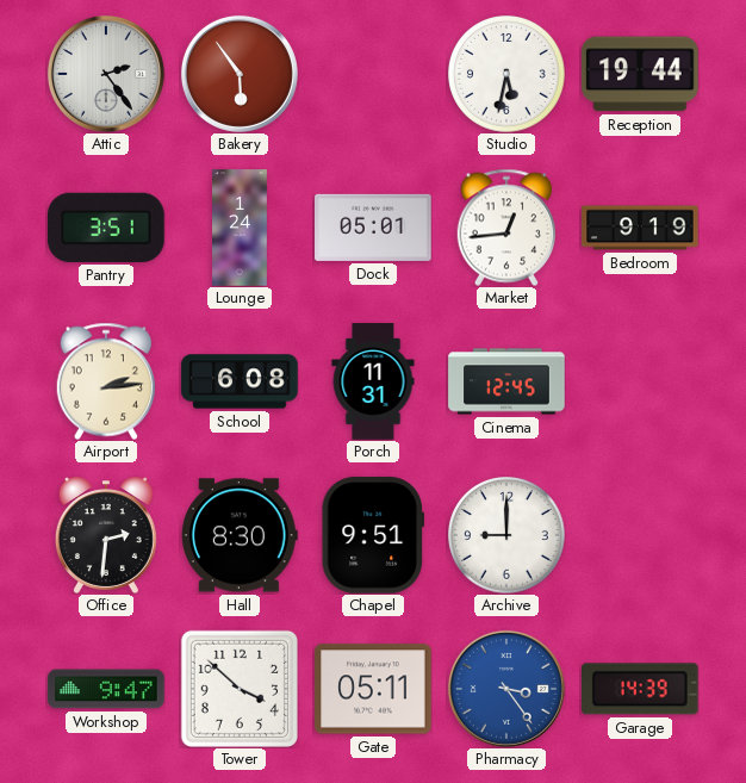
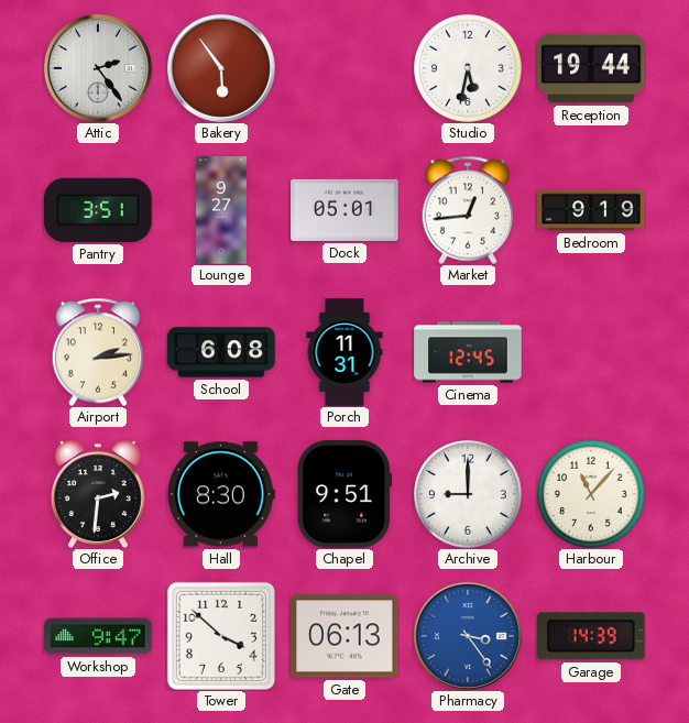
Lounge: 1:24 -> 9:27 (222, 210)
Harbour: none -> 11:07 (591, 494)
Gate: 05:11 -> 06:13 (344, 636)
